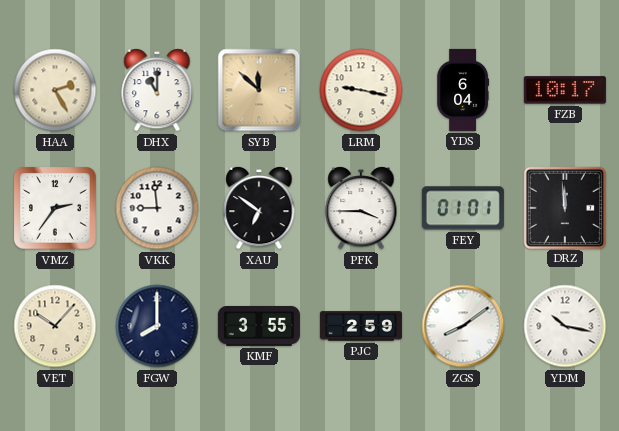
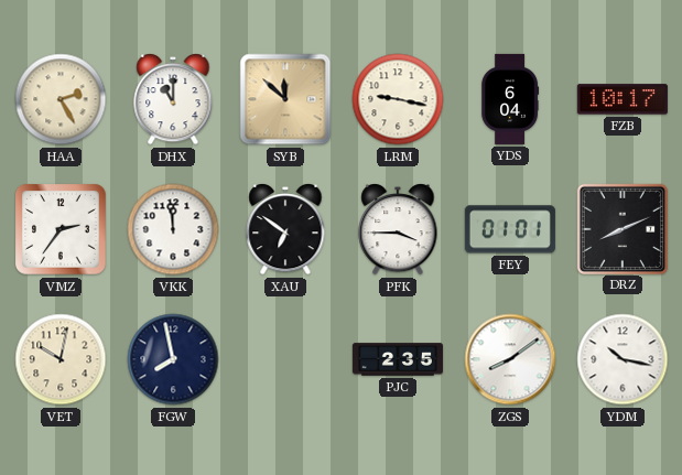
VKK: 8:59 -> 11:59 (173, 229)
DRZ: 11:59 -> 8:11 (621, 228)
VET: 10:07 -> 10:02 (61, 359)
FGW: 8:00 -> 7:58 (173, 359)
KMF: 3:55 -> none (259, 326)
PJC: 2:59 -> 2:35 (398, 359)
